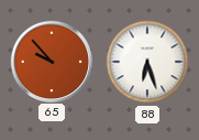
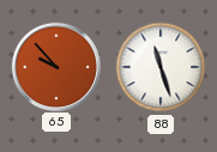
88: 6:27 -> 11:27 (161, 67)
